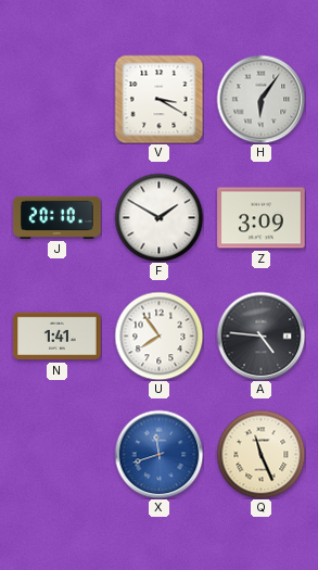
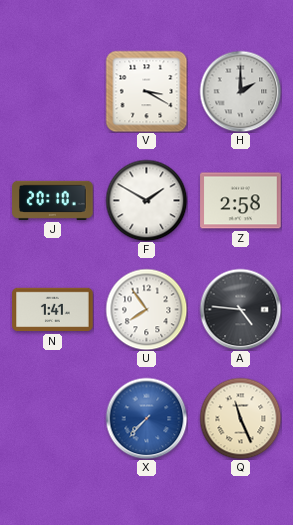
H: 6:06 -> 2:00 (240, 91)
Z: 3:09 -> 2:58 (241, 201)
X: 11:42 -> 7:37 (146, 418)
